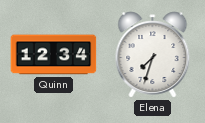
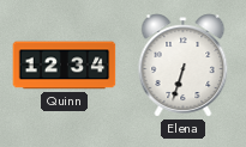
Elena: 7:33 -> 6:33 (184, 66)
